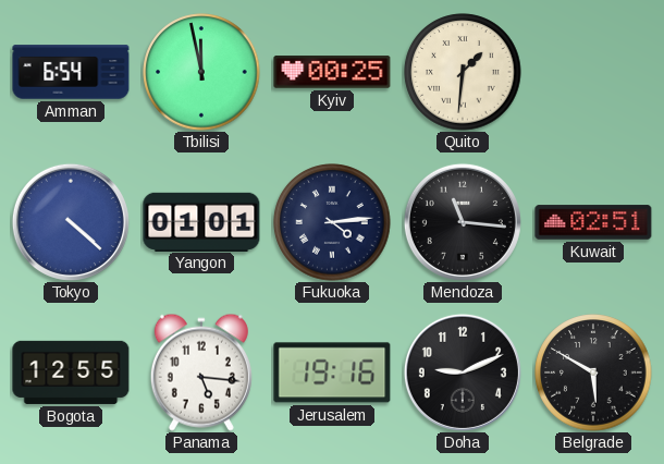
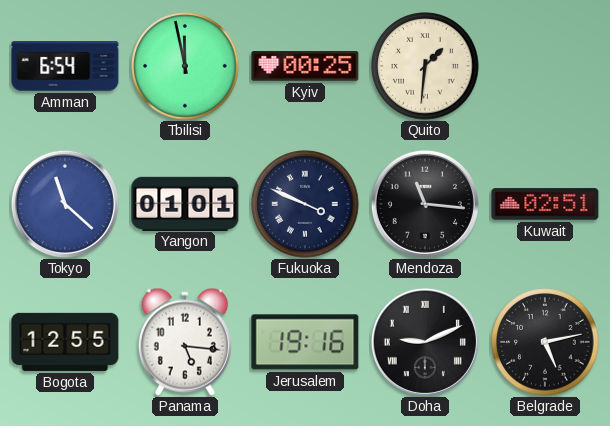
Tokyo: 4:22 -> 11:22 (65, 204)
Fukuoka: 4:14 -> 3:49 (305, 204)
Doha numerals: Arabic -> Roman (425, 342)
Belgrade: 5:50 -> 5:13 (545, 342)
